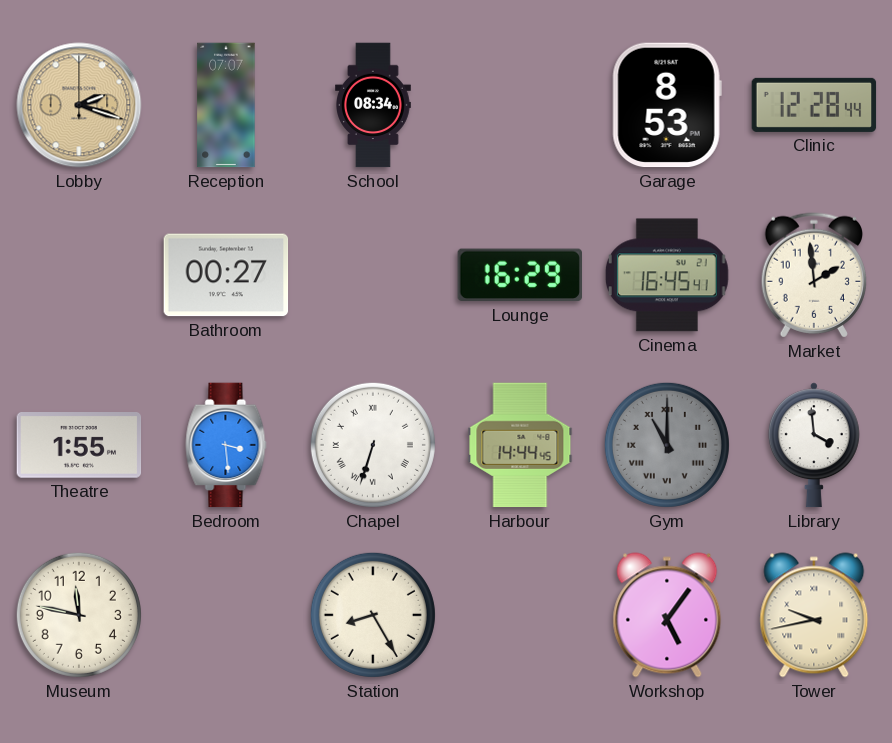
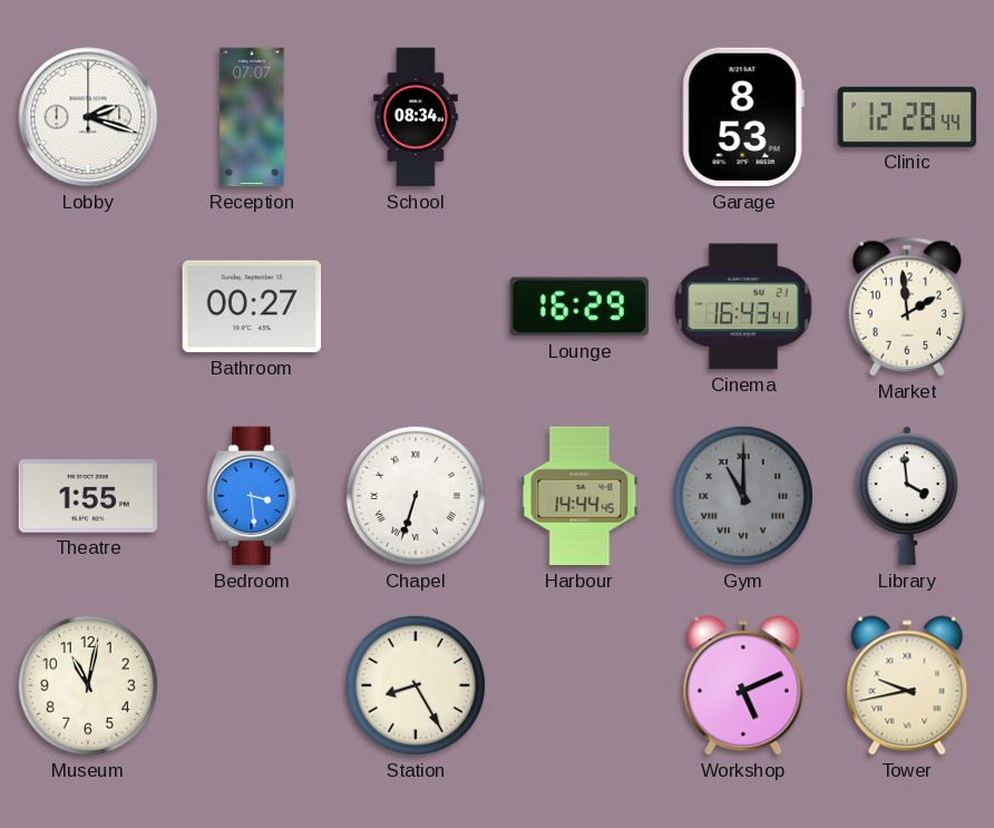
Lobby dial: champagne -> white (88, 117)
Cinema: 16:45 -> 16:43 (743, 306)
Museum: 11:47 -> 11:02 (88, 685)
Workshop: 5:06 -> 5:11 (743, 685)
